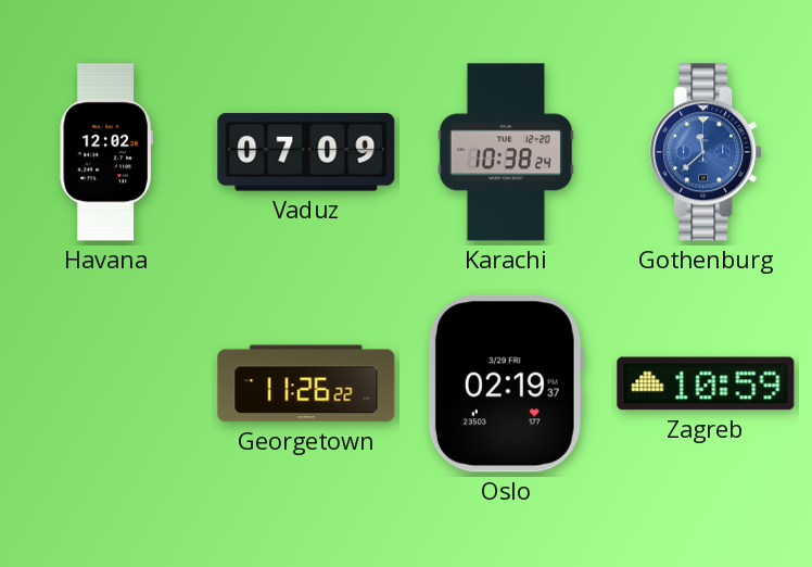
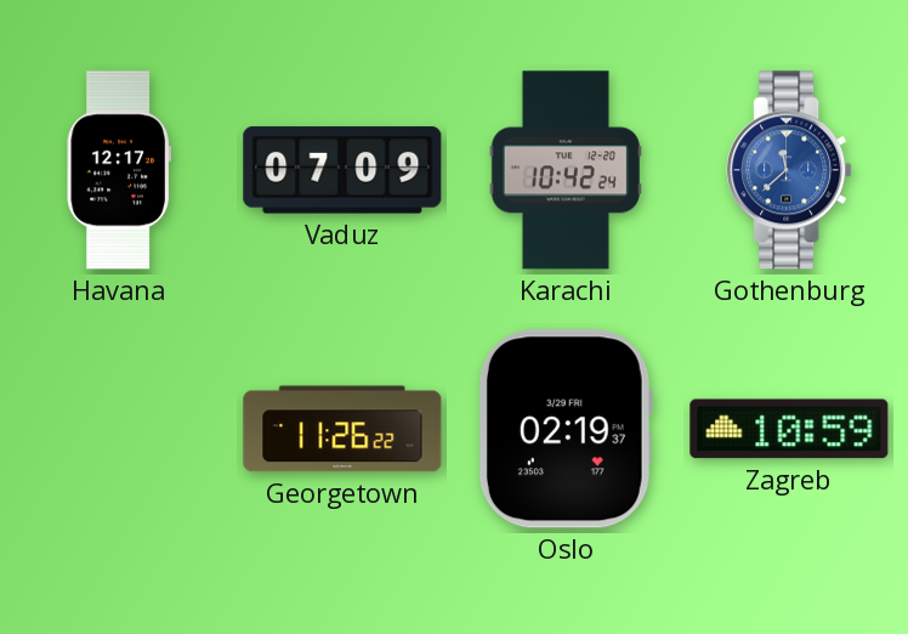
Havana: 12:02 -> 12:17 (118, 170)
Karachi: 10:38 -> 10:42 (566, 170)
